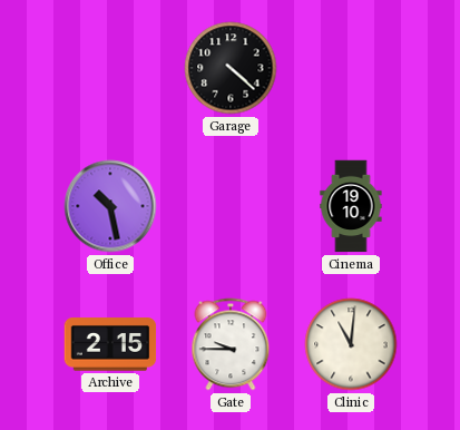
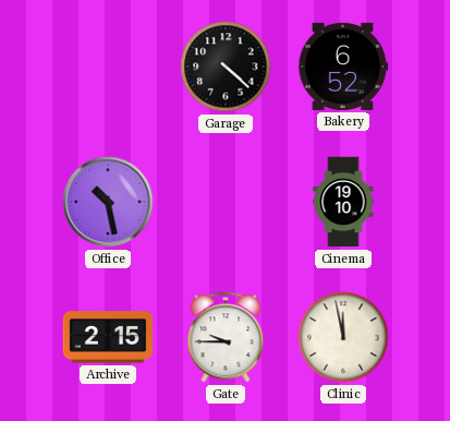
Bakery: none -> 6:52 (343, 67)
Clinic: 11:01 -> 11:58 (343, 337)
